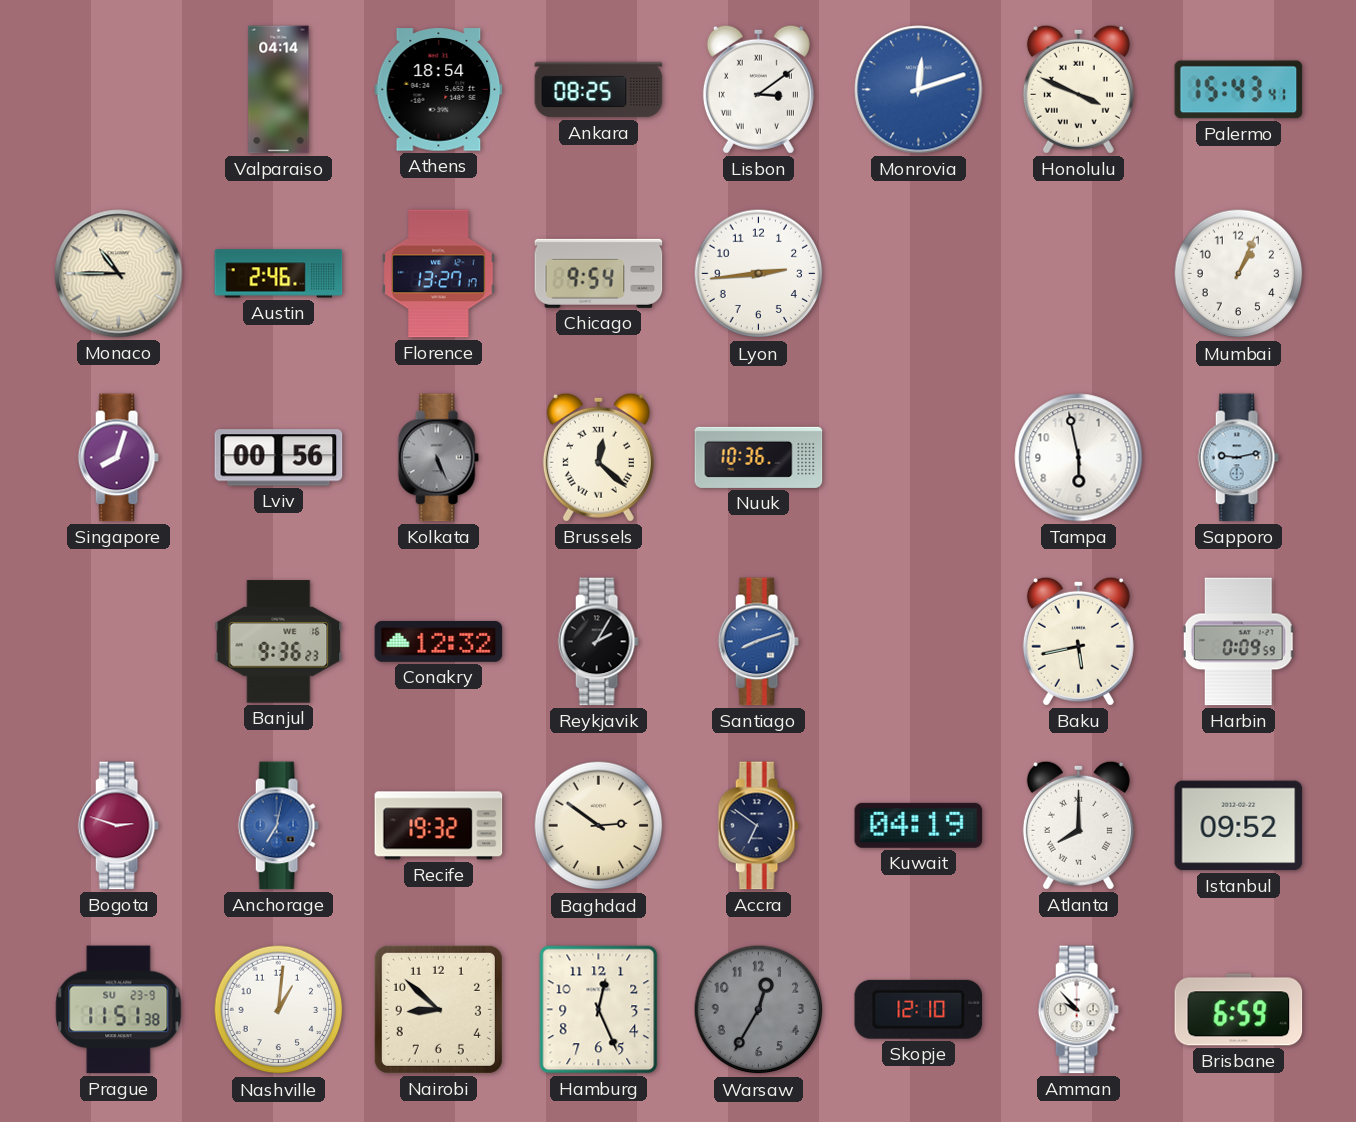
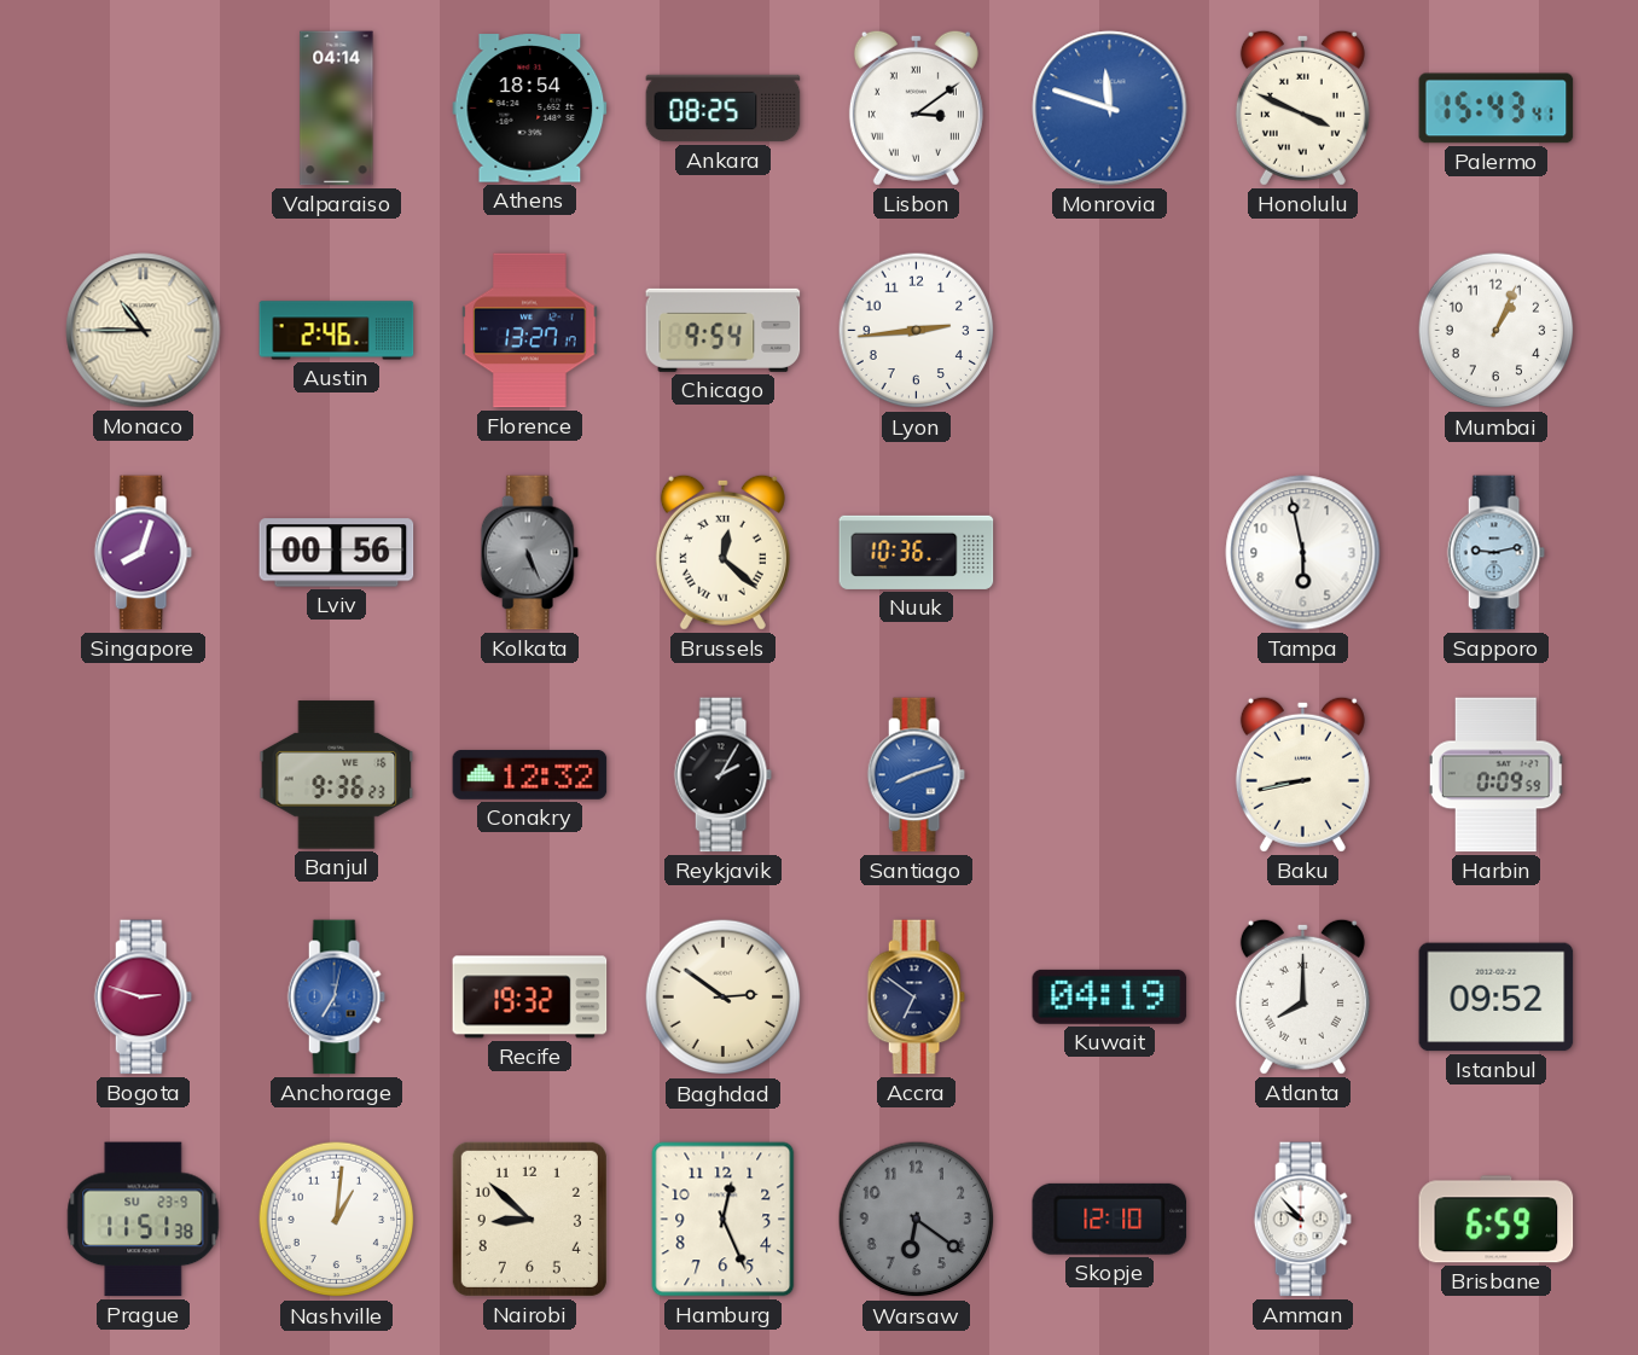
Monrovia: 12:12 -> 11:48 (1110, 109)
Baku: 5:43 -> 8:43 (1302, 774)
Warsaw: 12:35 -> 6:21 (917, 1220)
